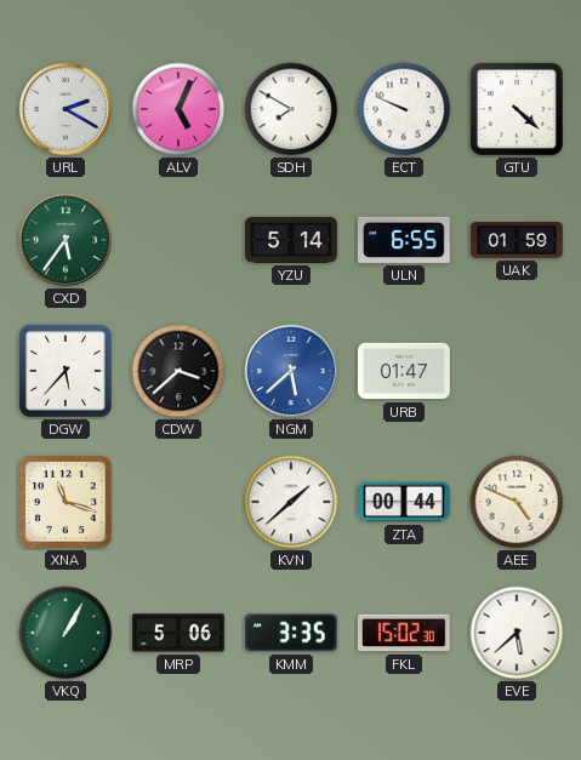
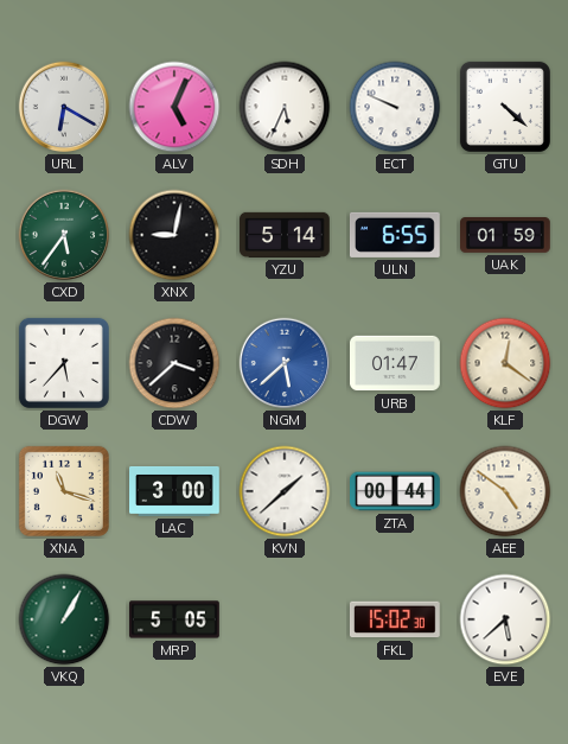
URL: 2:20 -> 6:20 (64, 107)
SDH: 7:50 -> 5:34 (285, 107)
XNX: none -> 9:02 (174, 235)
KLF: none -> 12:21 (505, 363)
LAC: none -> 3:00 (175, 491)
AEE: 4:49 -> 4:51 (505, 491)
MRP: 5:06 -> 5:05 (175, 619)
KMM: 3:35 -> none (291, 633)
